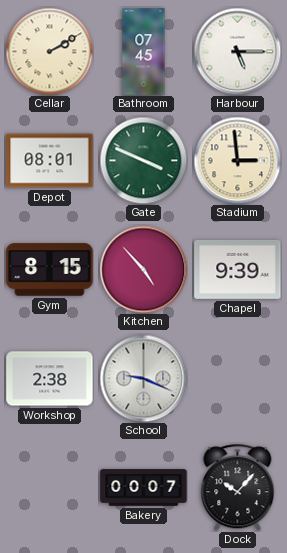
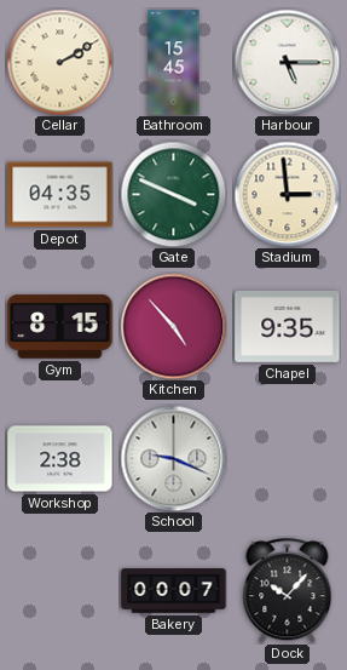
Bathroom: 07:45 -> 15:45 (174, 63)
Depot: 08:01 -> 04:35 (60, 195)
Chapel: 9:39 -> 9:35 (288, 326)
